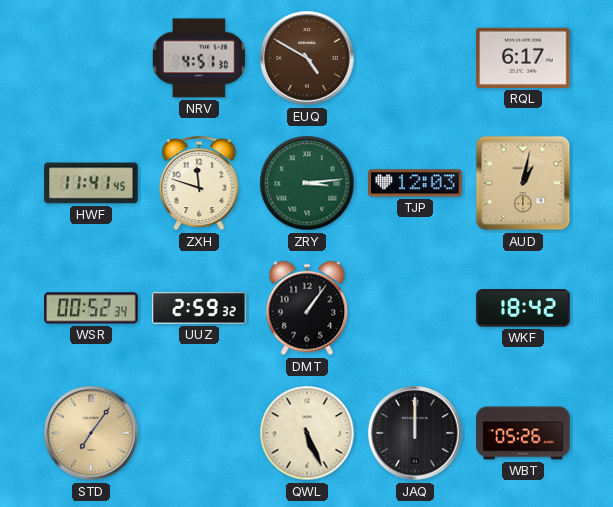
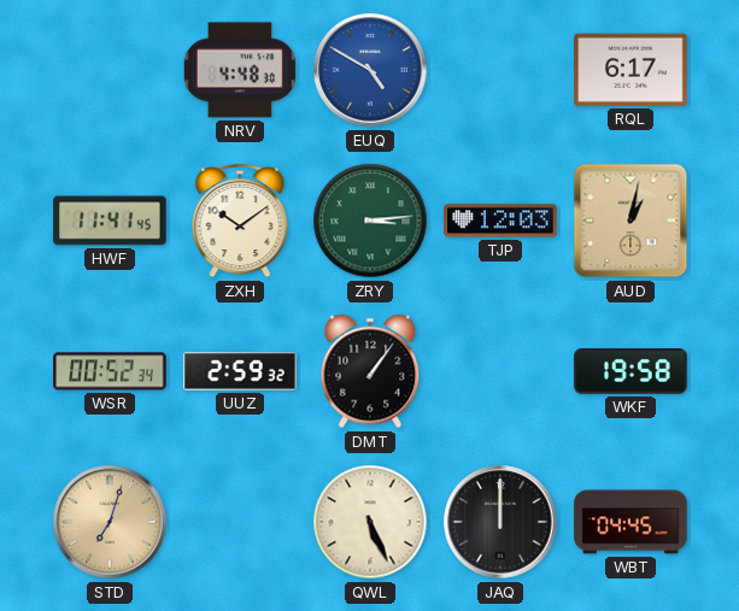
NRV: 4:51 -> 4:48 (239, 70)
EUQ dial: brown -> blue (370, 70)
ZXH: 11:48 -> 10:09 (240, 221)
WKF: 18:42 -> 19:58 (631, 371)
STD: 7:06 -> 7:03 (110, 522)
WBT: 05:26 -> 04:45 (631, 522)
